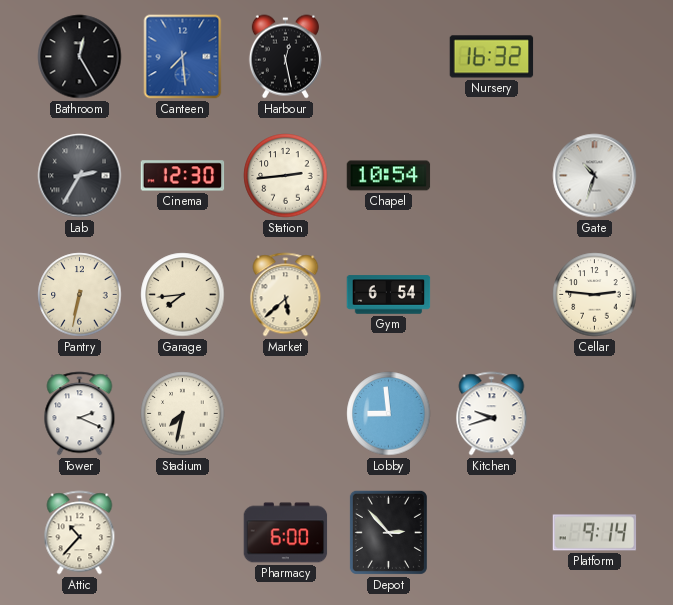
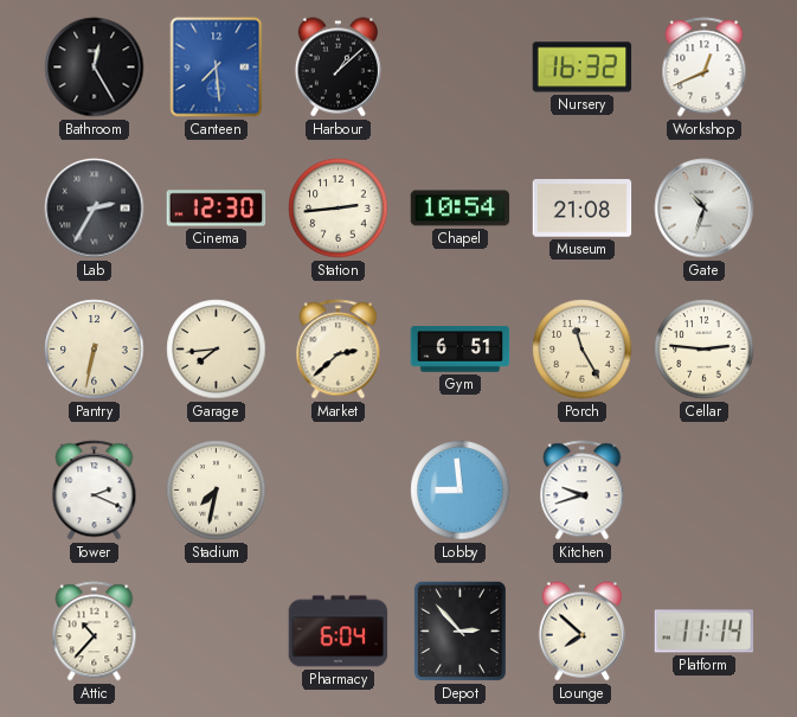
Harbour: 12:28 -> 1:08 (338, 68)
Workshop: none -> 12:41 (705, 68)
Museum: none -> 21:08 (583, 209)
Market: 5:38 -> 2:38 (339, 350)
Gym: 6:54 -> 6:51 (461, 350)
Porch: none -> 11:25 (583, 350)
Pharmacy: 6:00 -> 6:04 (339, 632)
Lounge: none -> 7:52 (581, 632)
Platform: 9:14 -> 11:14 (705, 632)
